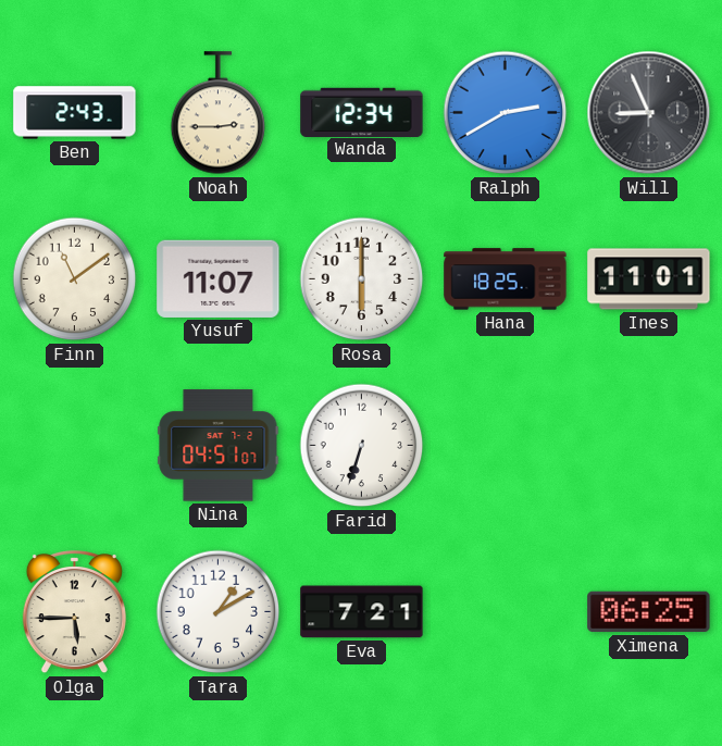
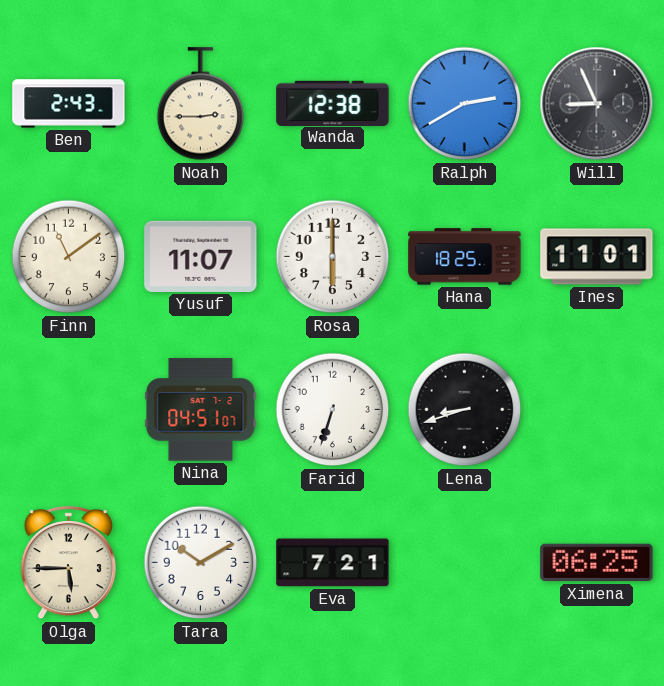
Wanda: 12:34 -> 12:38 (333, 103)
Lena: none -> 8:42 (465, 410)
Tara: 1:10 -> 10:10 (201, 563)
